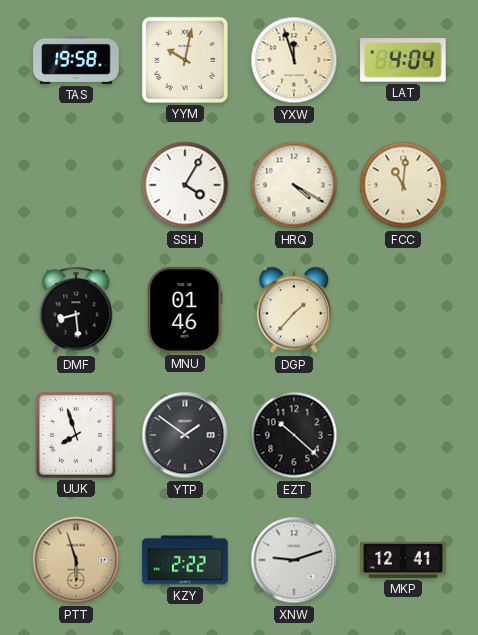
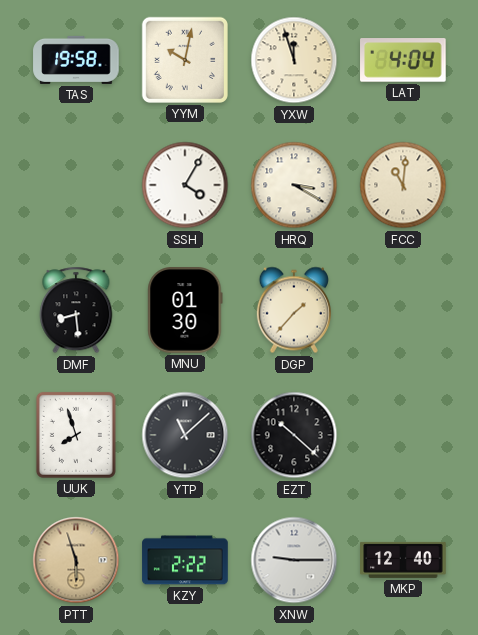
HRQ: 4:20 -> 3:20 (294, 185)
MNU: 01:46 -> 01:30 (185, 310)
YTP: 1:51 -> 11:08 (185, 435)
XNW: 9:12 -> 9:15 (294, 560)
MKP: 12:41 -> 12:40 (403, 560)
